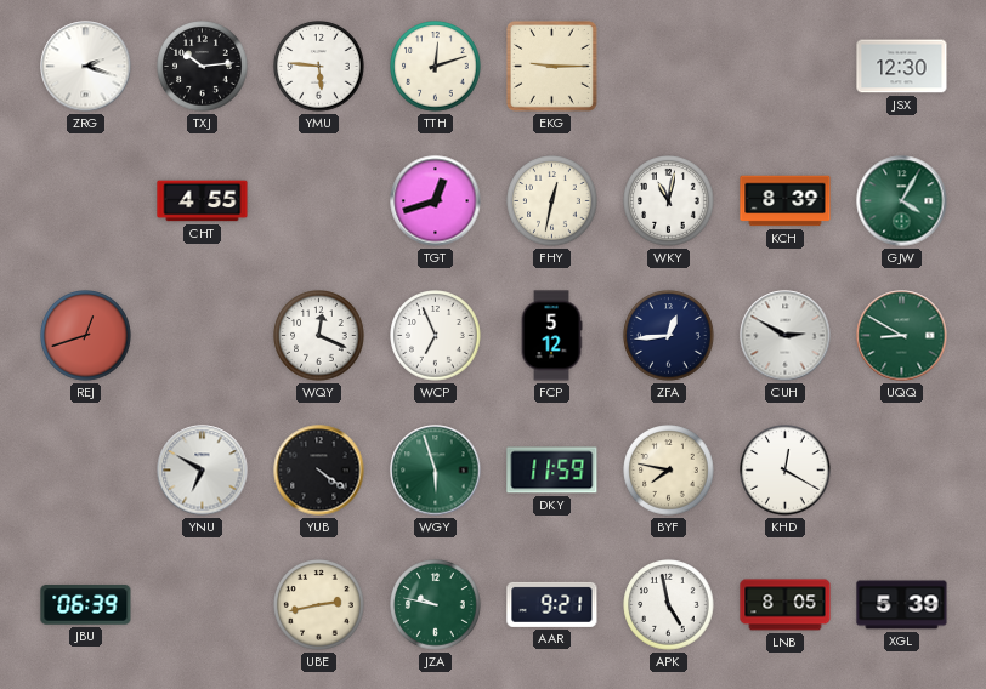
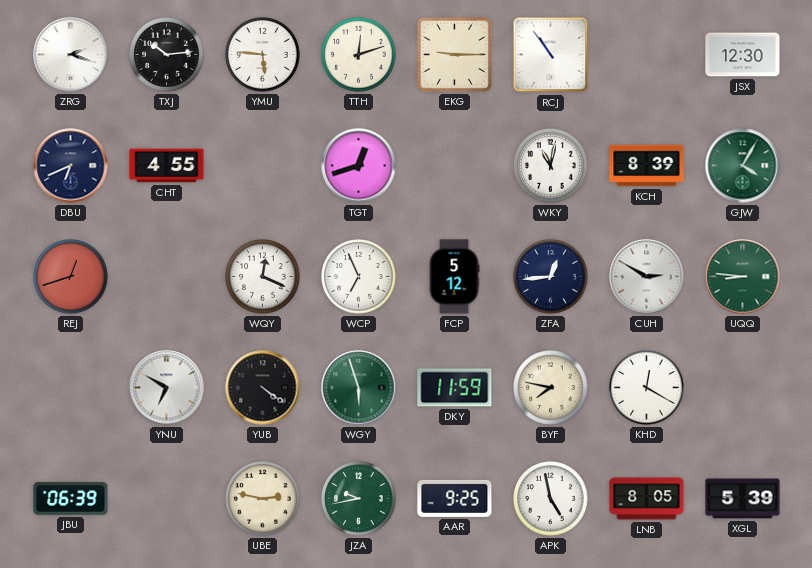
RCJ: none -> 10:54 (551, 55)
DBU: none -> 6:41 (71, 166)
FHY: 12:32 -> none (552, 201)
UQQ: 8:50 -> 8:46 (743, 277)
UBE: 2:43 -> 2:47 (263, 499)
JZA: 9:47 -> 9:43 (359, 499)
AAR: 9:21 -> 9:25 (455, 498)
